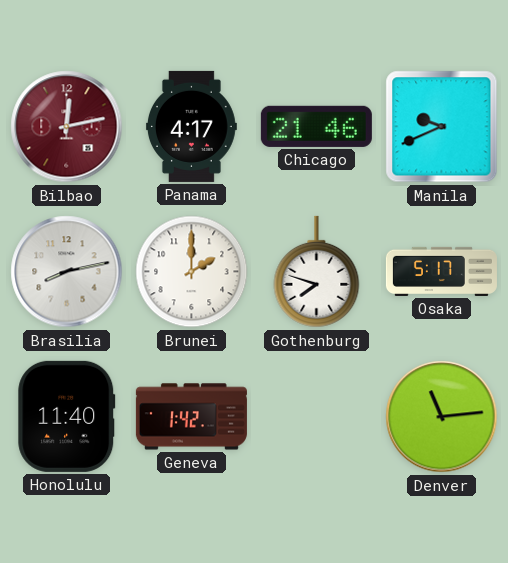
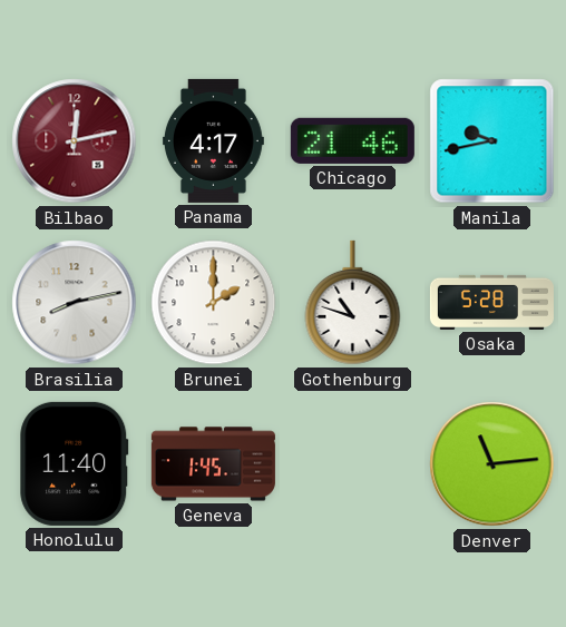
Manila: 9:41 -> 9:43 (492, 141)
Gothenburg: 7:48 -> 10:48 (353, 303)
Osaka: 5:17 -> 5:28 (491, 302)
Geneva: 1:42 -> 1:45 (213, 464)
